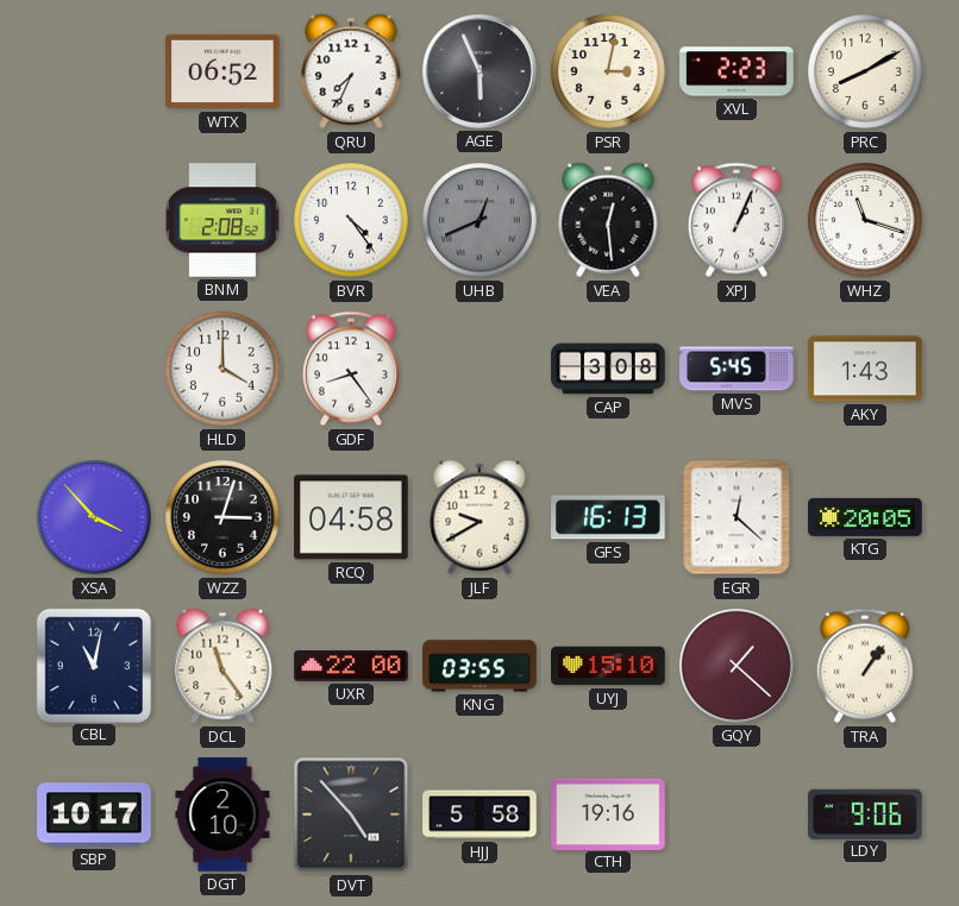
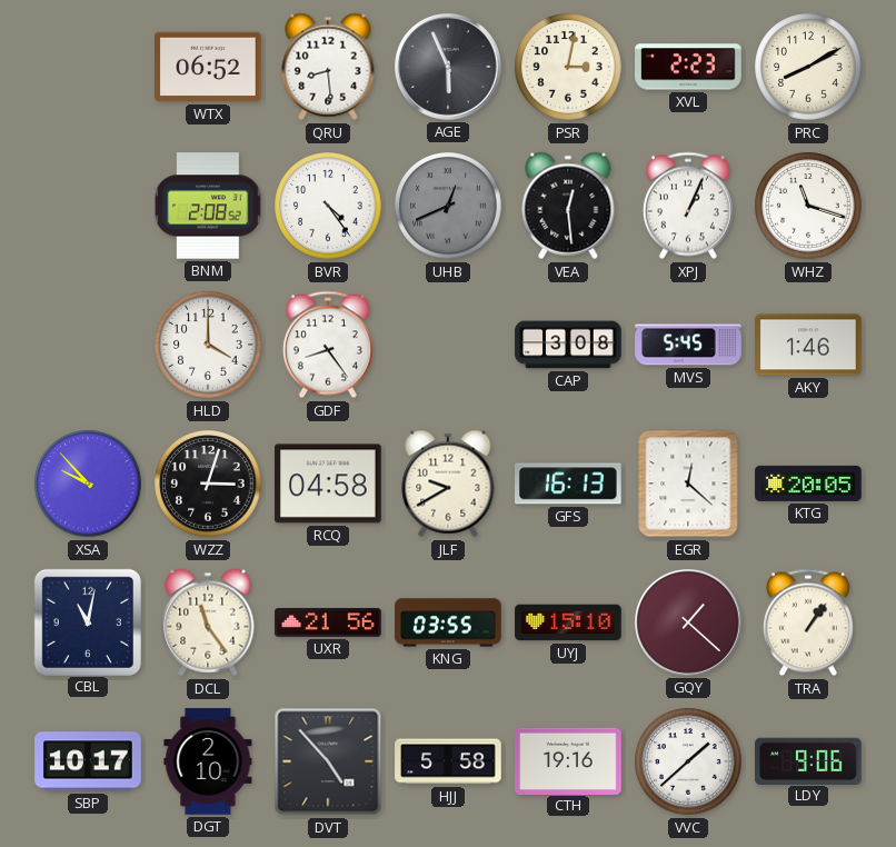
QRU: 7:34 -> 8:29 (328, 67)
AKY: 1:43 -> 1:46 (808, 345)
XSA: 3:53 -> 9:53 (88, 484)
UXR: 22:00 -> 21:56 (328, 624)
VVC: none -> 1:38 (688, 761)
